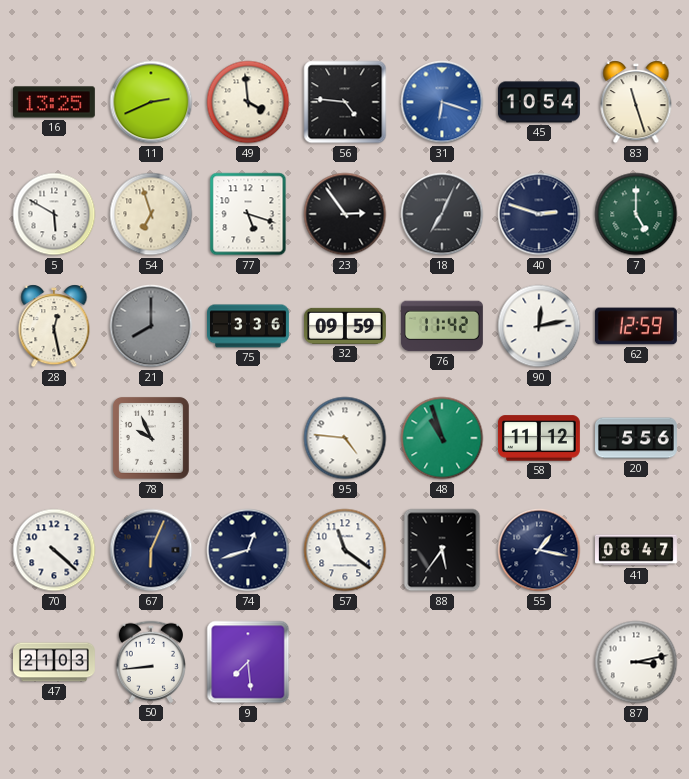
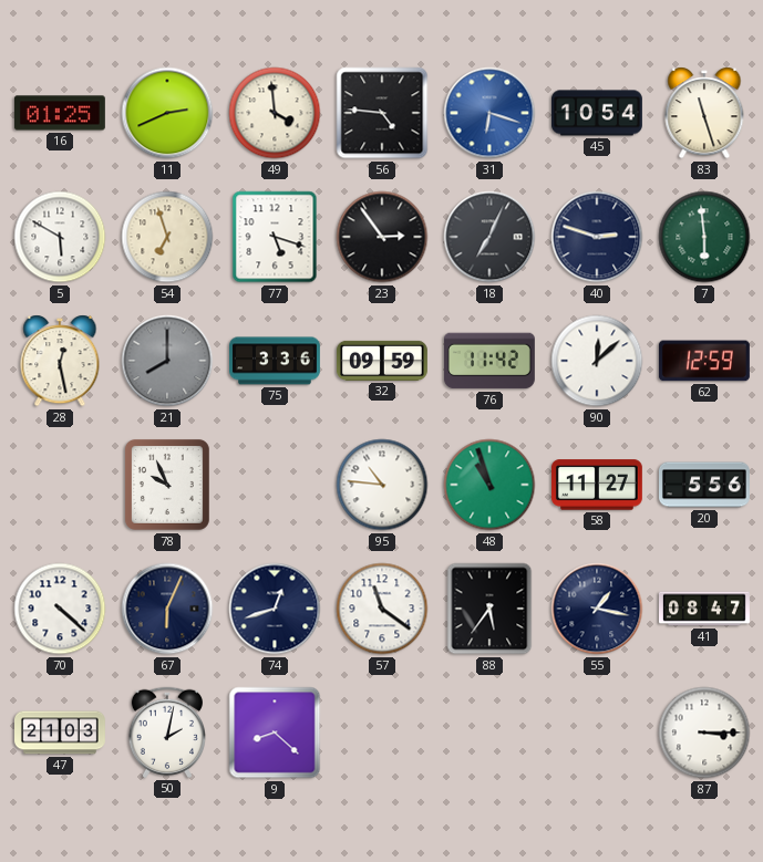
16: 13:25 -> 01:25 (60, 113)
7: 5:00 -> 5:59 (704, 237)
90: 12:13 -> 12:08 (597, 361)
95: 4:46 -> 10:46 (382, 485)
58: 11:12 -> 11:27 (597, 485)
50: 8:44 -> 2:02 (166, 733)
9: 7:29 -> 8:22 (275, 733)
87: 3:13 -> 3:15 (704, 733)
